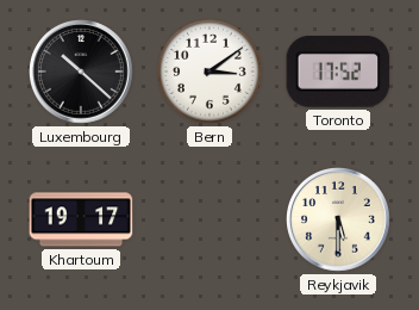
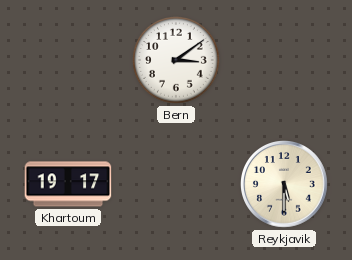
Luxembourg: 10:22 -> none (82, 73)
Toronto: 17:52 -> none (338, 72)
